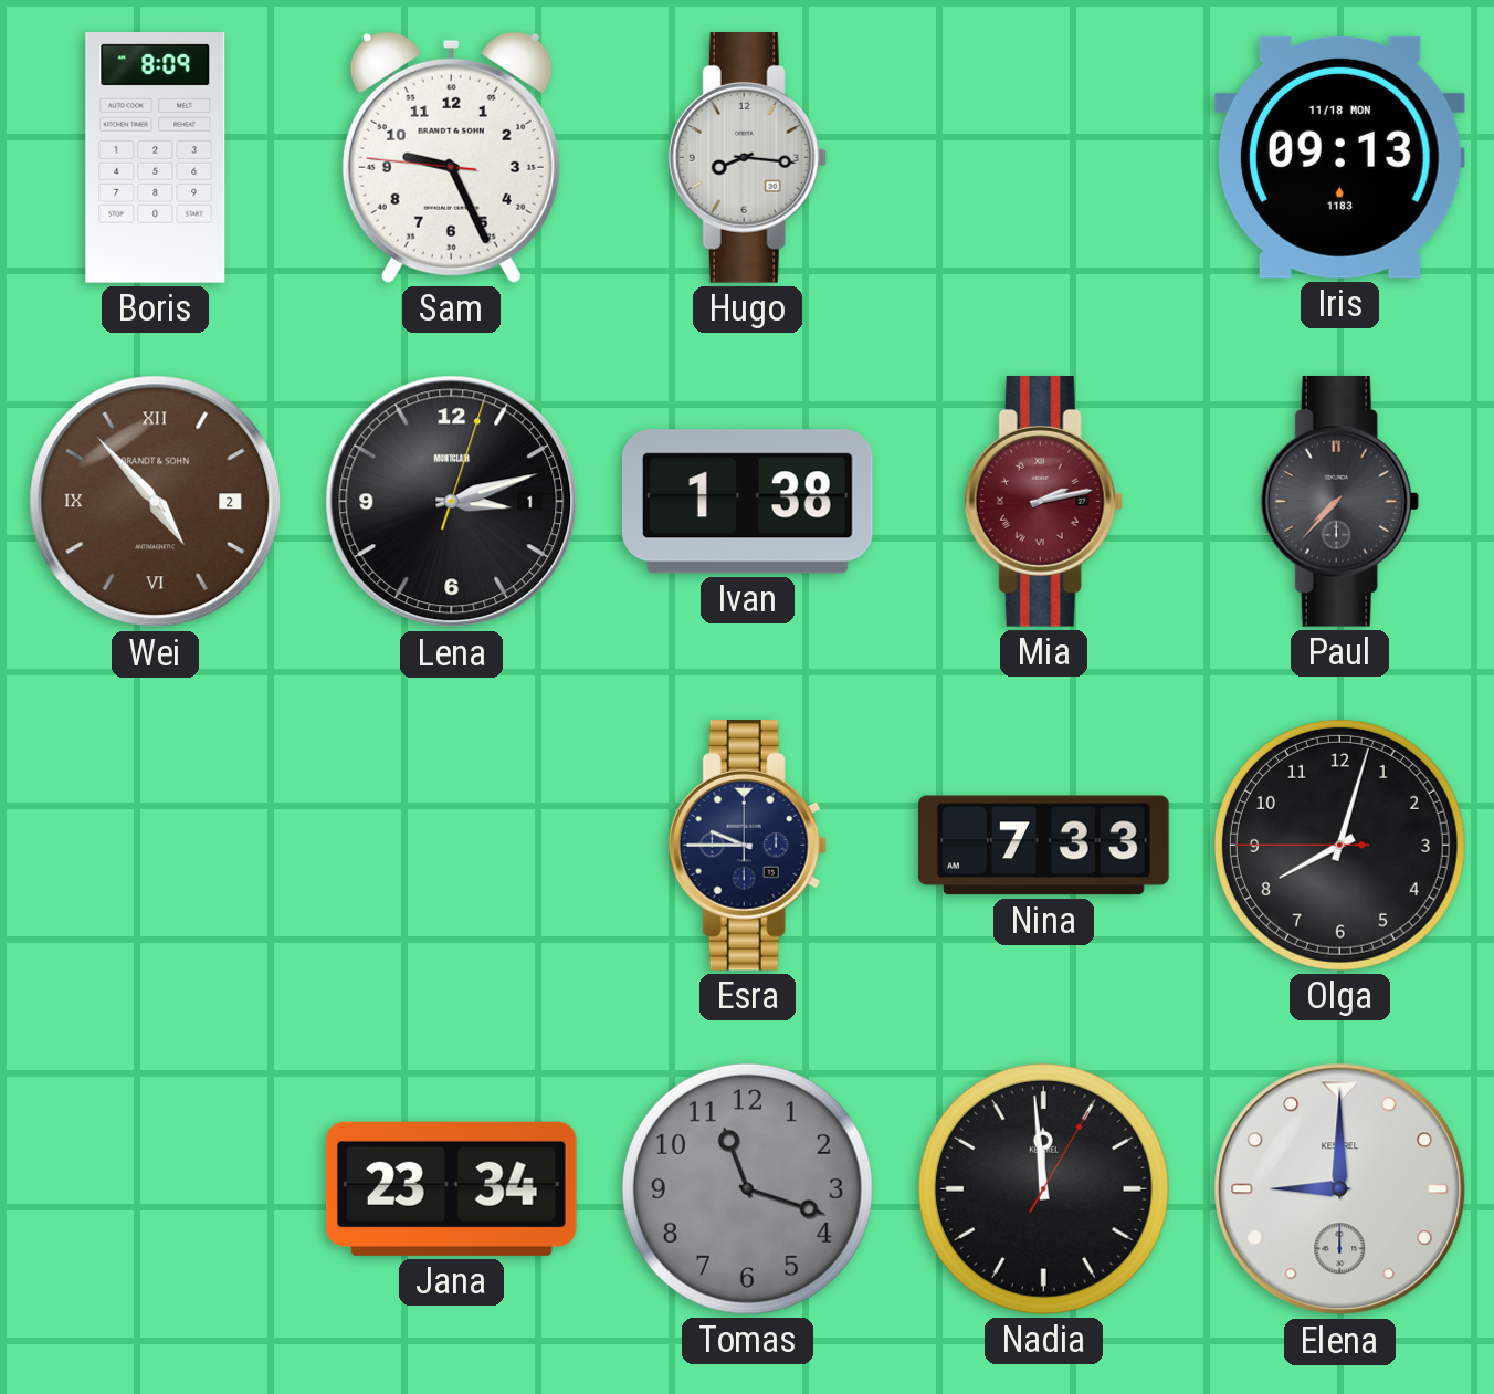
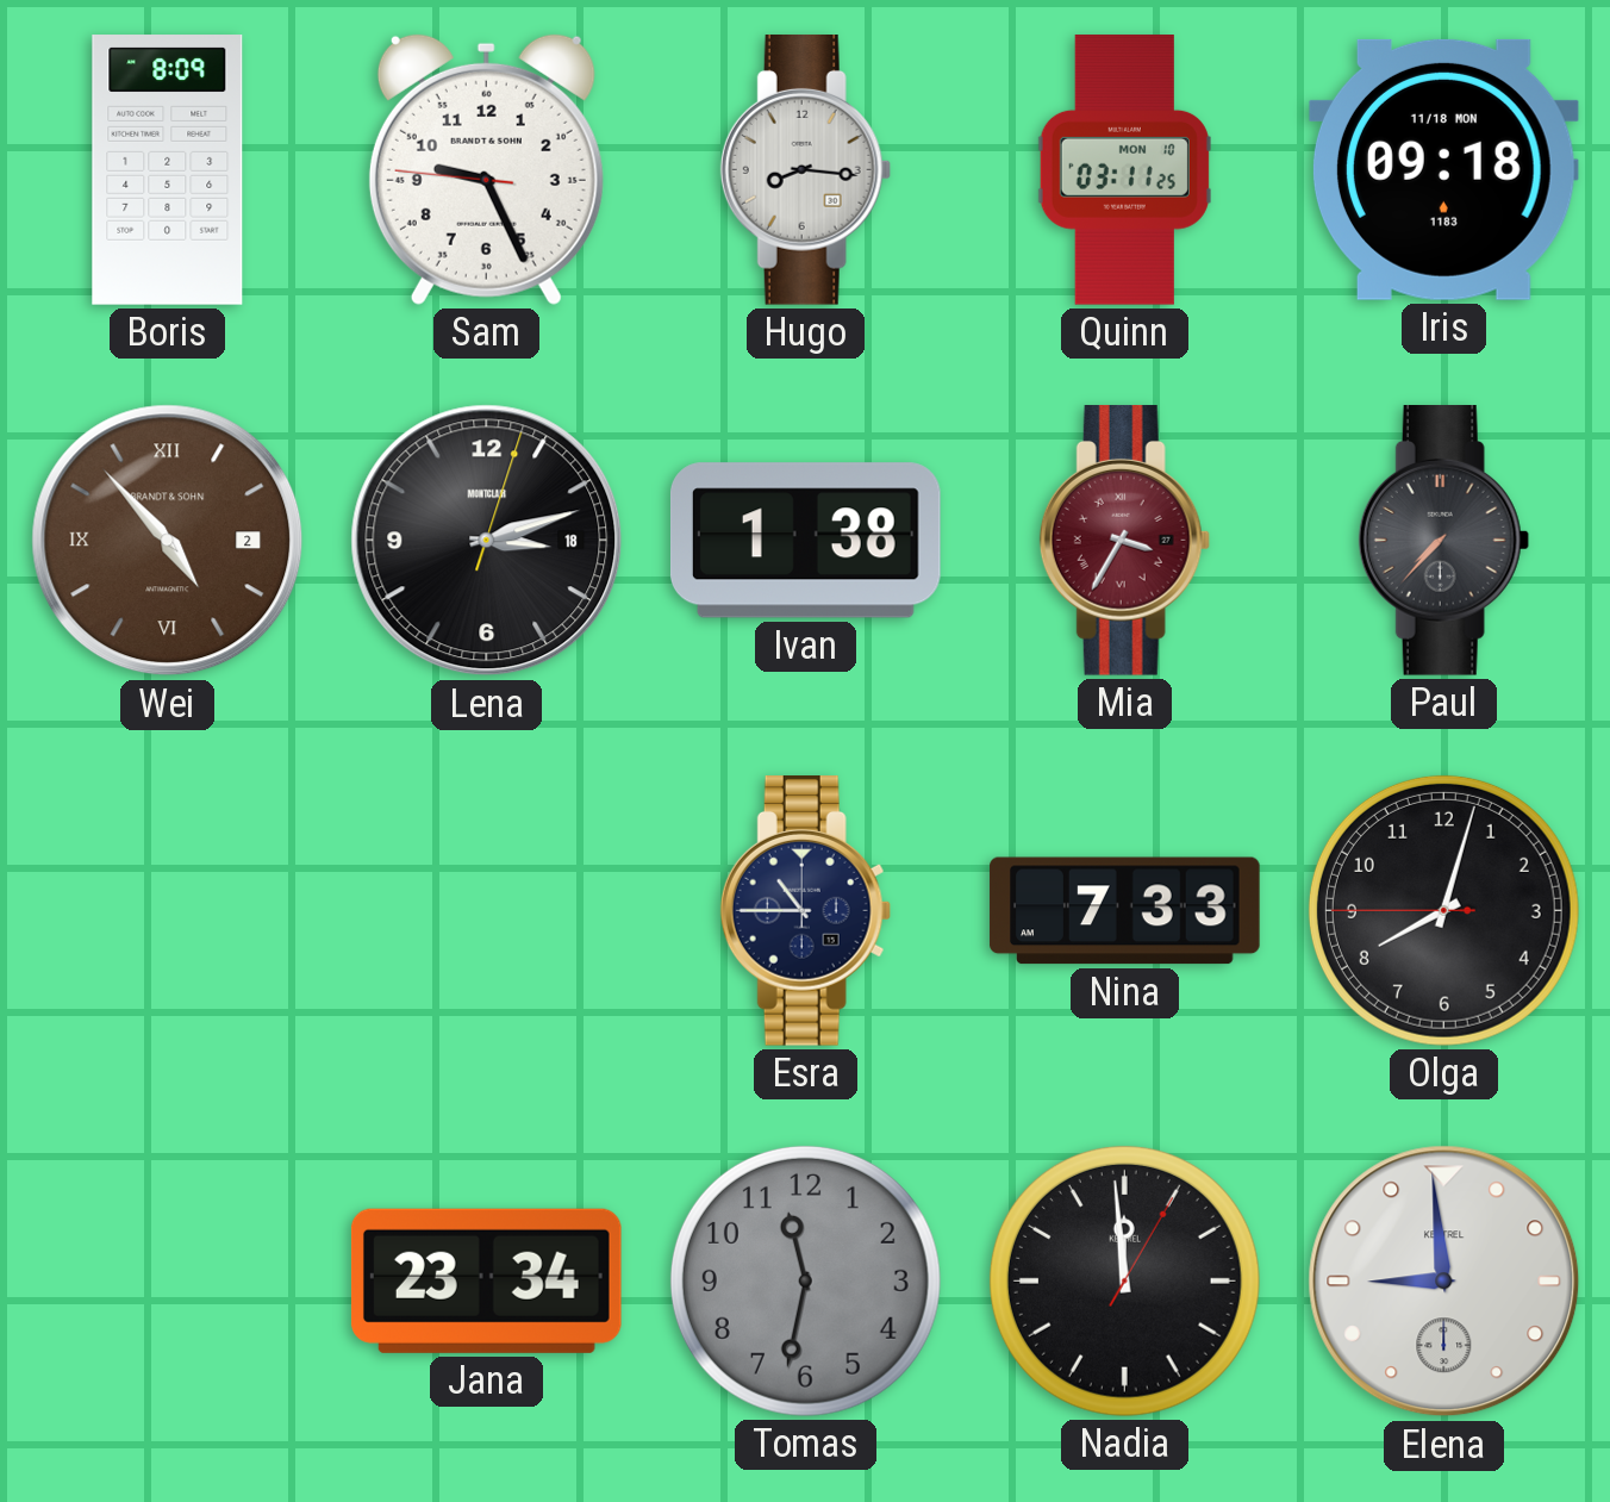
Quinn: none -> 03:11 (1124, 170)
Iris: 09:13 -> 09:18 (1443, 169)
Lena date: 1 -> 18 (487, 541)
Mia: 2:13 -> 3:35 (1124, 541)
Esra: 9:45 -> 10:45 (805, 911)
Tomas: 11:18 -> 11:32 (805, 1280)
Elena: 9:00 -> 8:59 (1444, 1282)
